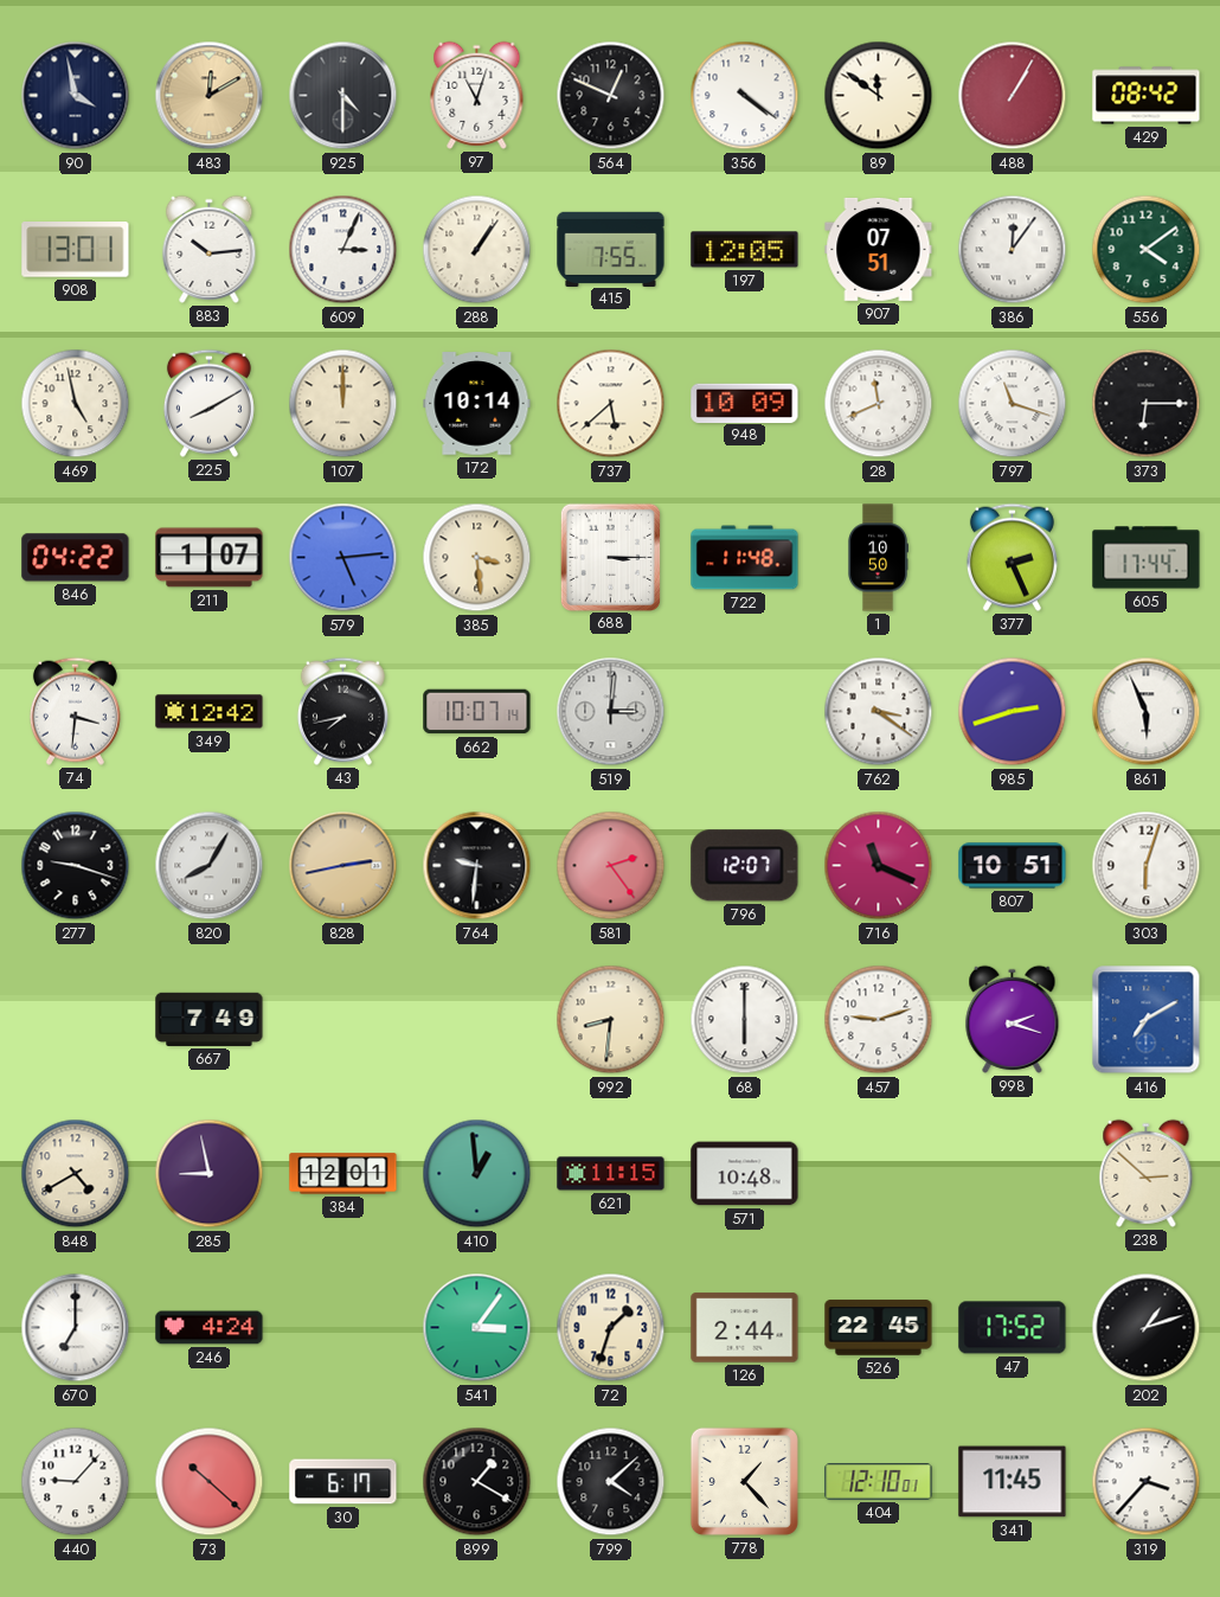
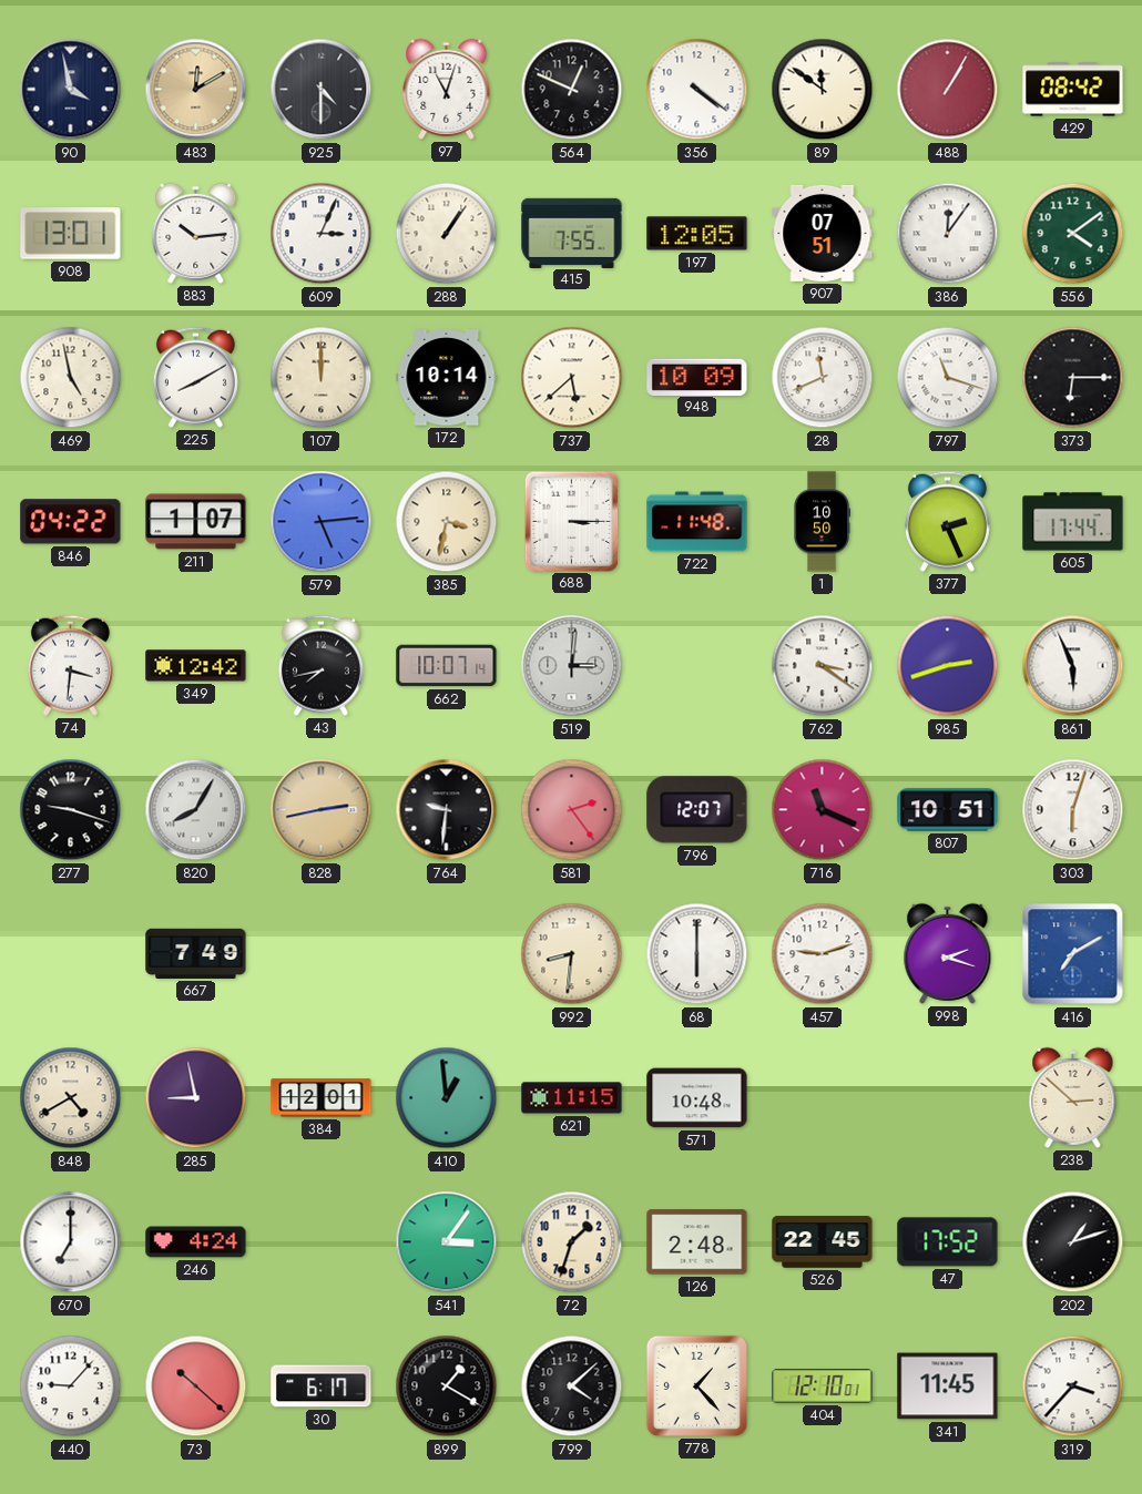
385: 3:29 -> 3:32 (447, 522)
126: 2:44 -> 2:48 (697, 1242)
